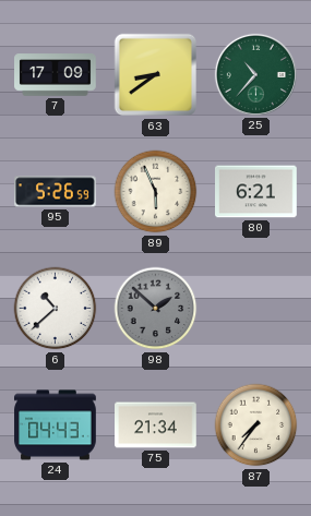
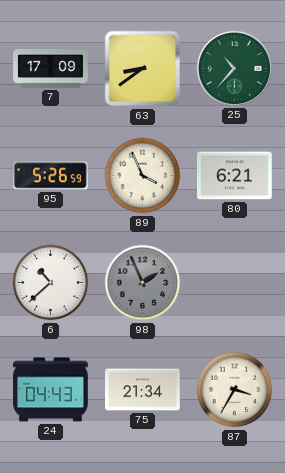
89: 5:56 -> 3:56 (143, 176)
98: 1:52 -> 1:56 (143, 283)
87: 7:36 -> 3:35 (235, 390)
